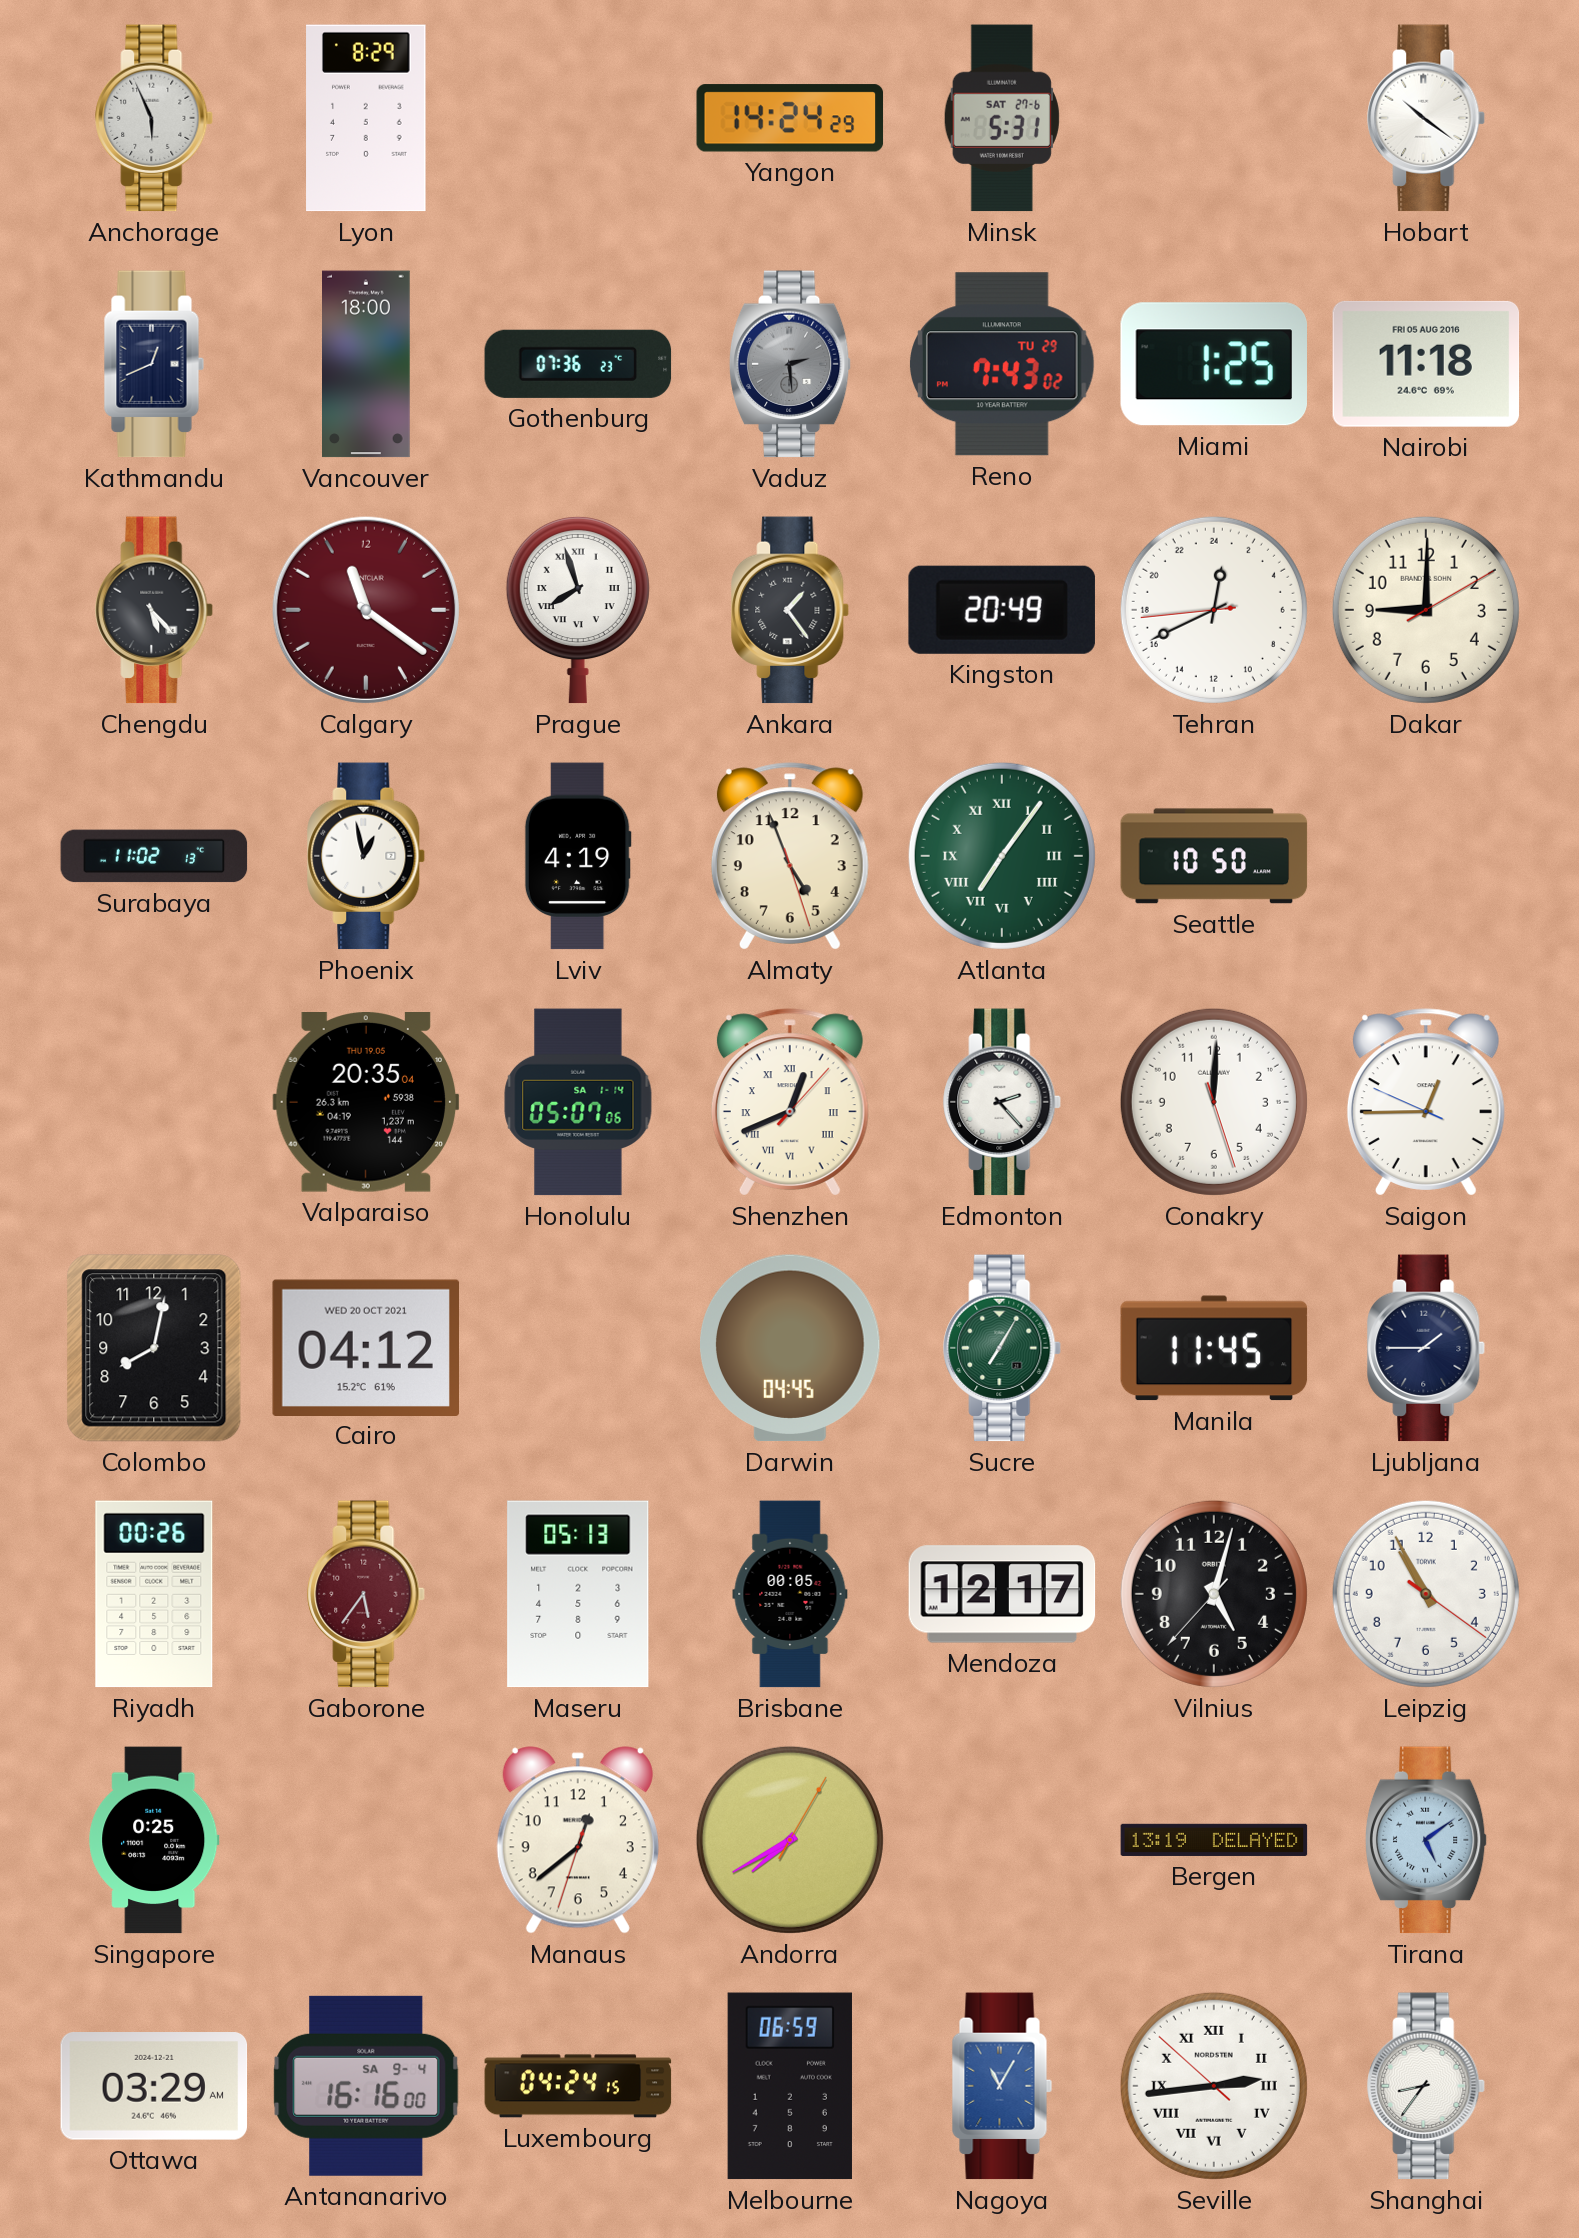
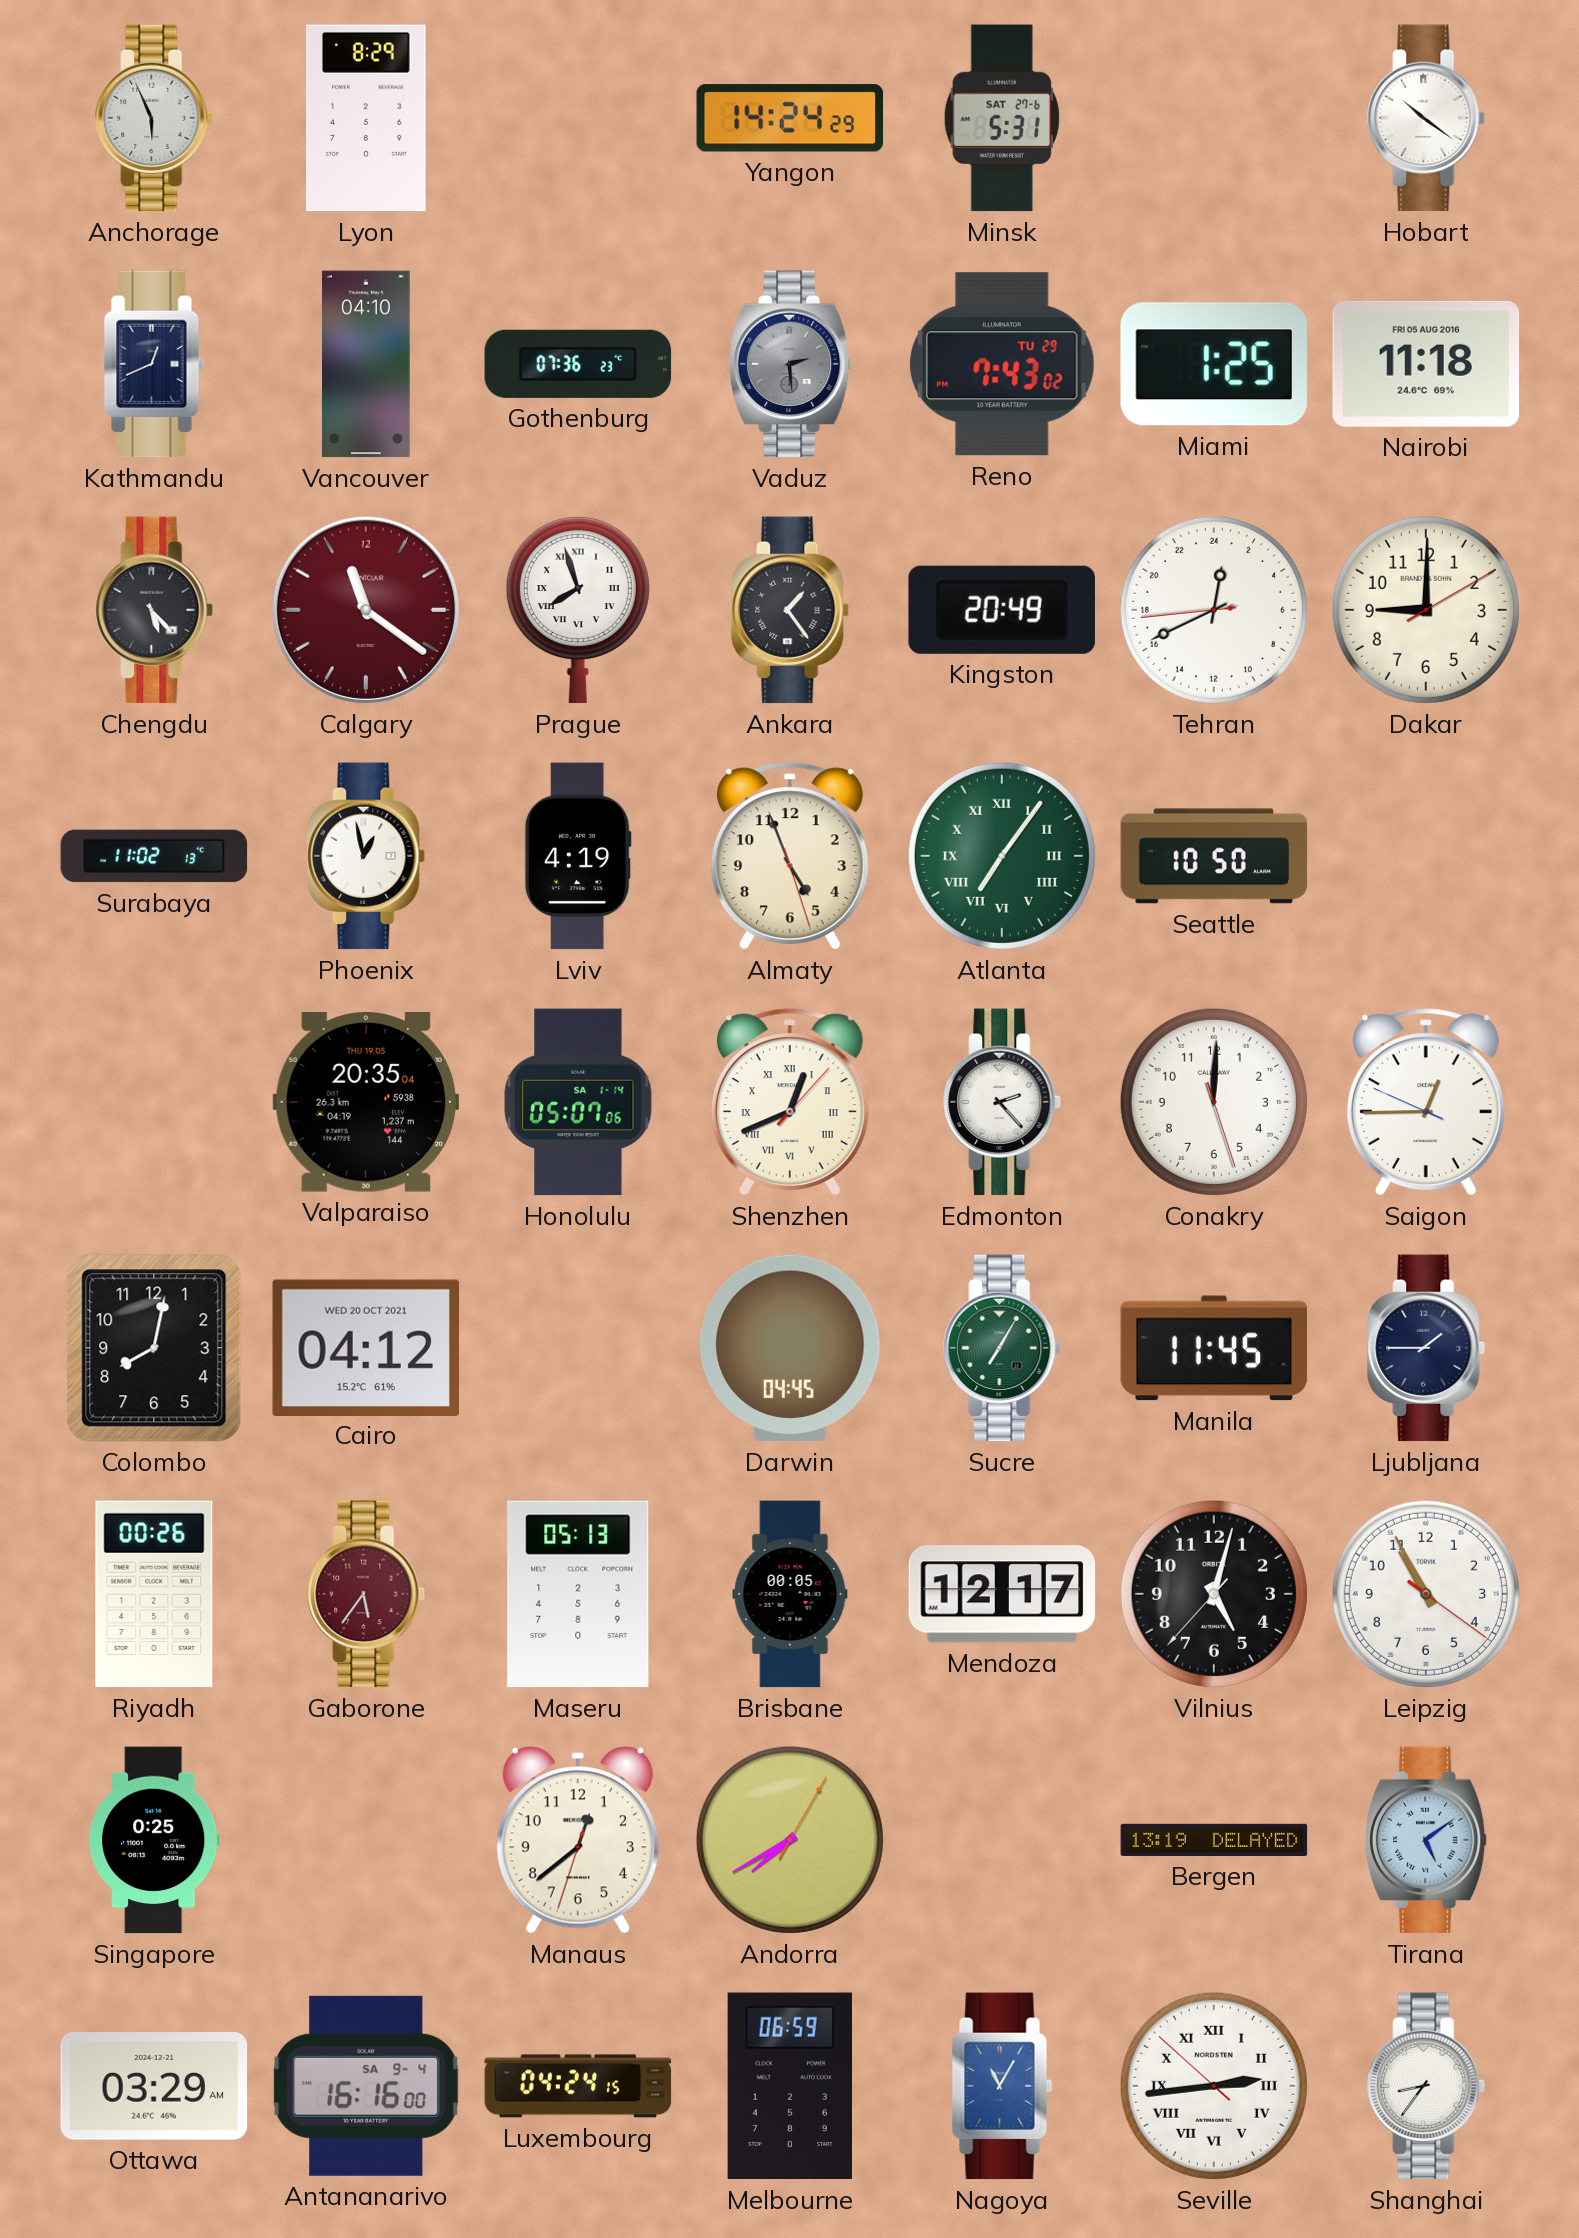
Vancouver: 18:00 -> 04:10 (367, 364)
